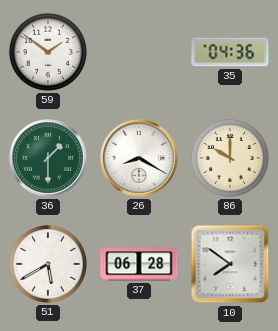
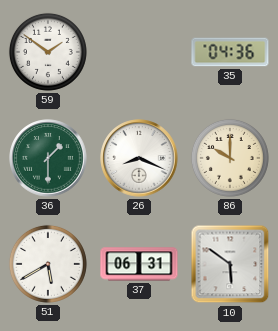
26: 8:20 -> 8:19 (139, 158)
37: 06:28 -> 06:31 (139, 264)
10: 7:51 -> 5:51 (230, 264)
